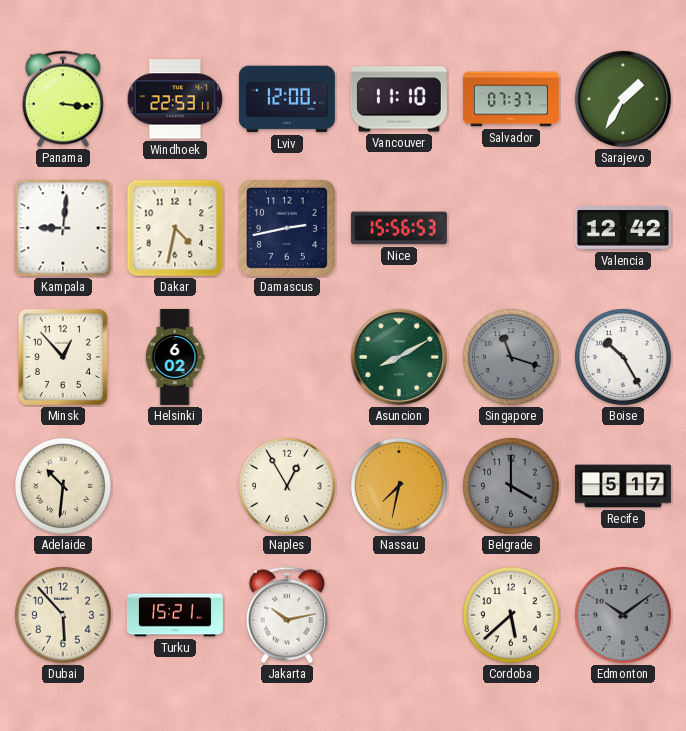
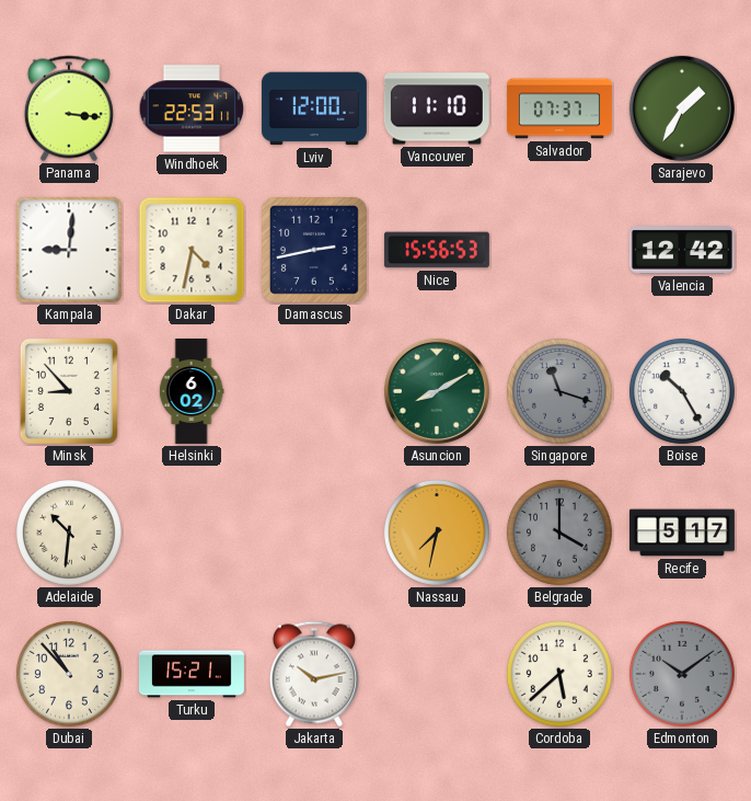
Minsk: 12:53 -> 8:53 (69, 391)
Naples: 12:55 -> none (287, 486)
Dubai: 5:53 -> 10:53 (69, 674)
